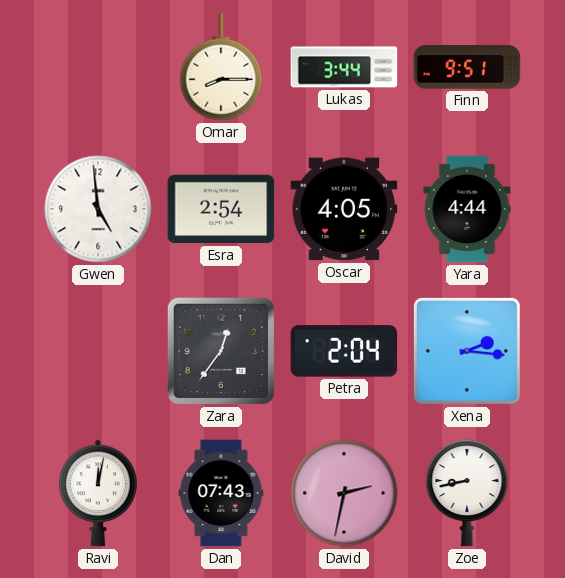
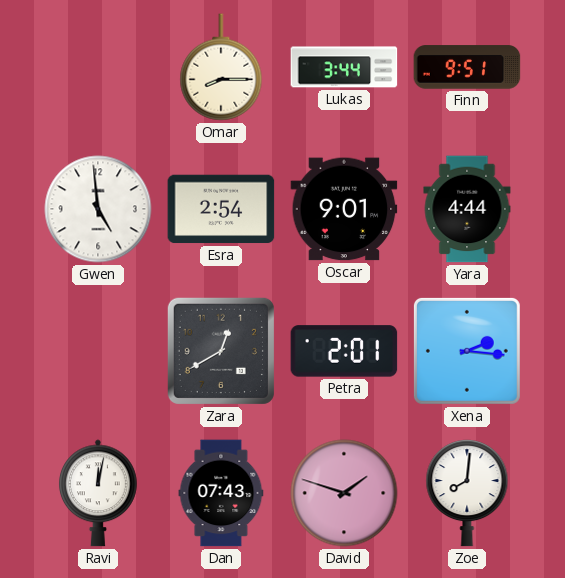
Oscar: 4:05 -> 9:01 (344, 209)
Zara: 12:36 -> 12:40 (221, 351)
Petra: 2:04 -> 2:01 (344, 351)
David: 2:32 -> 1:48 (344, 493)
Zoe: 8:43 -> 8:01 (467, 493)
